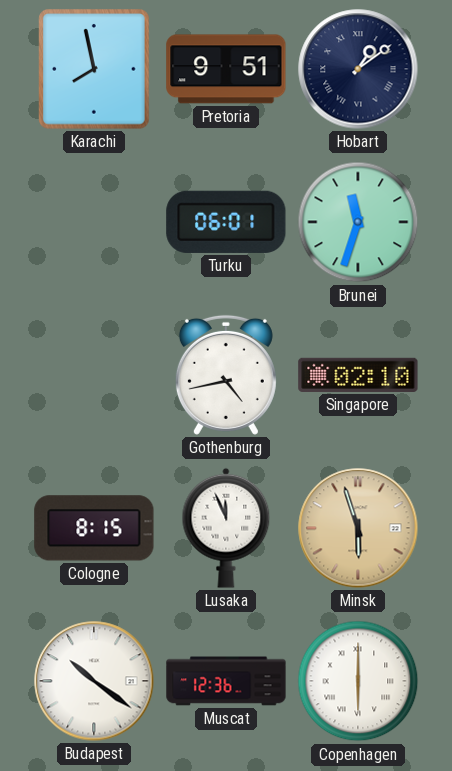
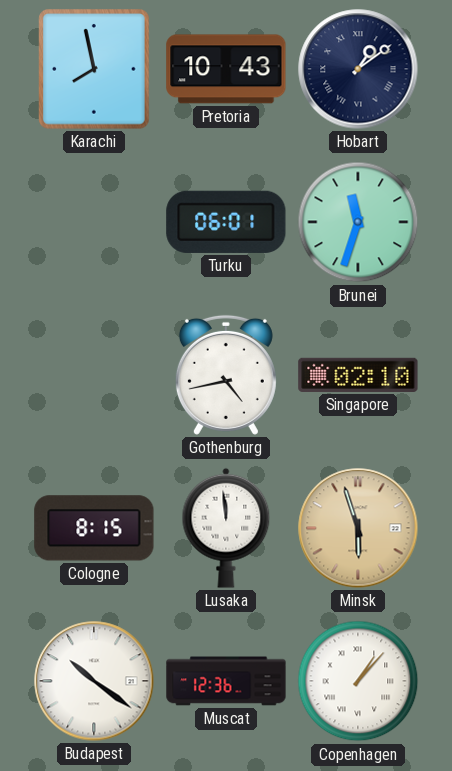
Pretoria: 9:51 -> 10:43 (226, 69)
Lusaka: 11:56 -> 11:59 (226, 528)
Copenhagen: 6:00 -> 1:07 (358, 681)
